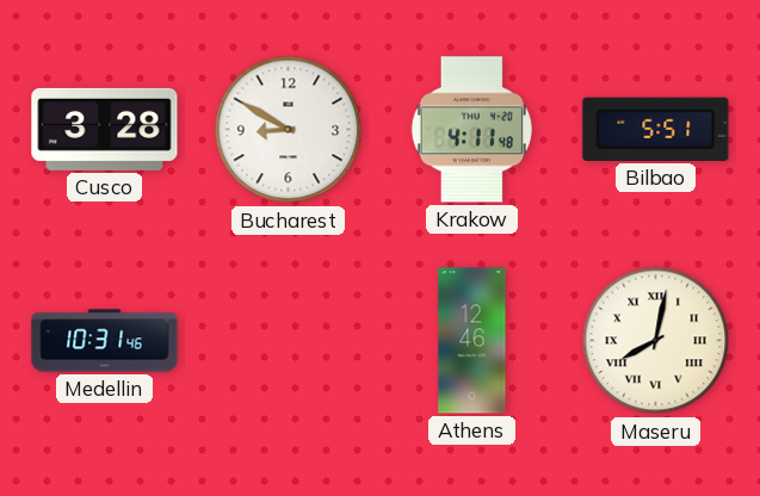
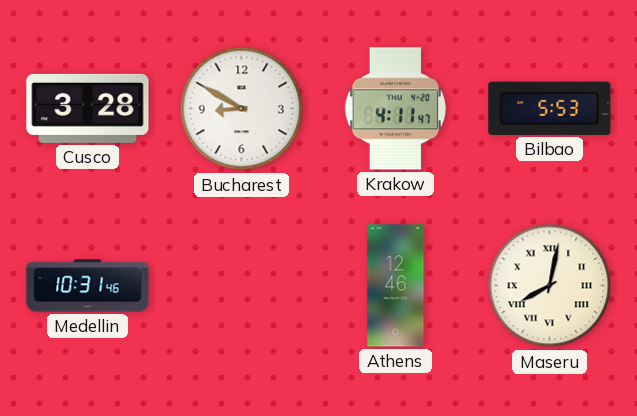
Krakow: 4:11:48 -> 4:11:47 (395, 109)
Bilbao: 5:51 -> 5:53 (550, 108)
